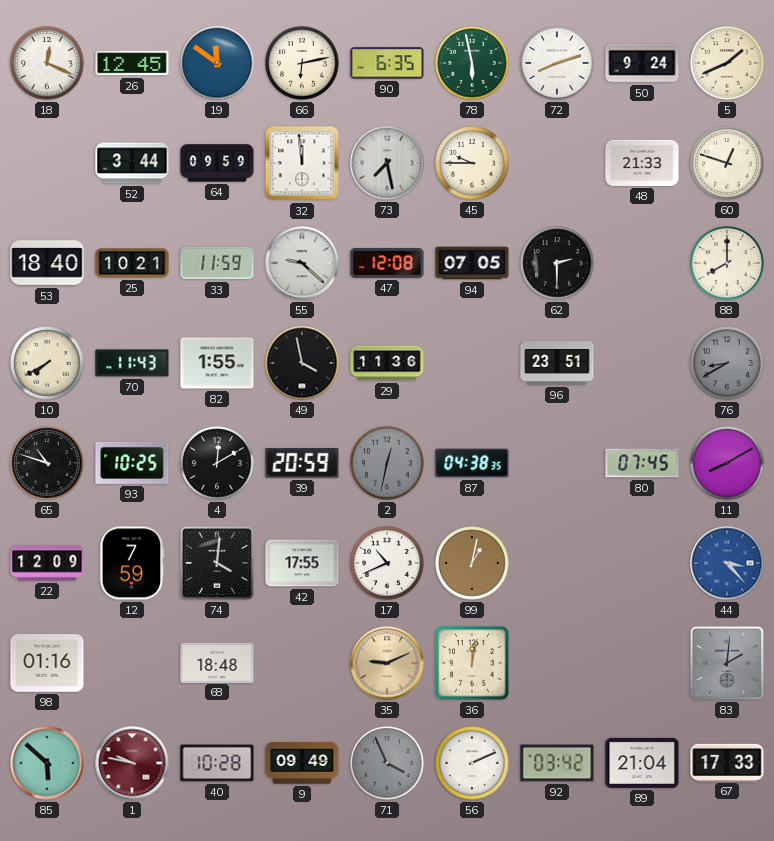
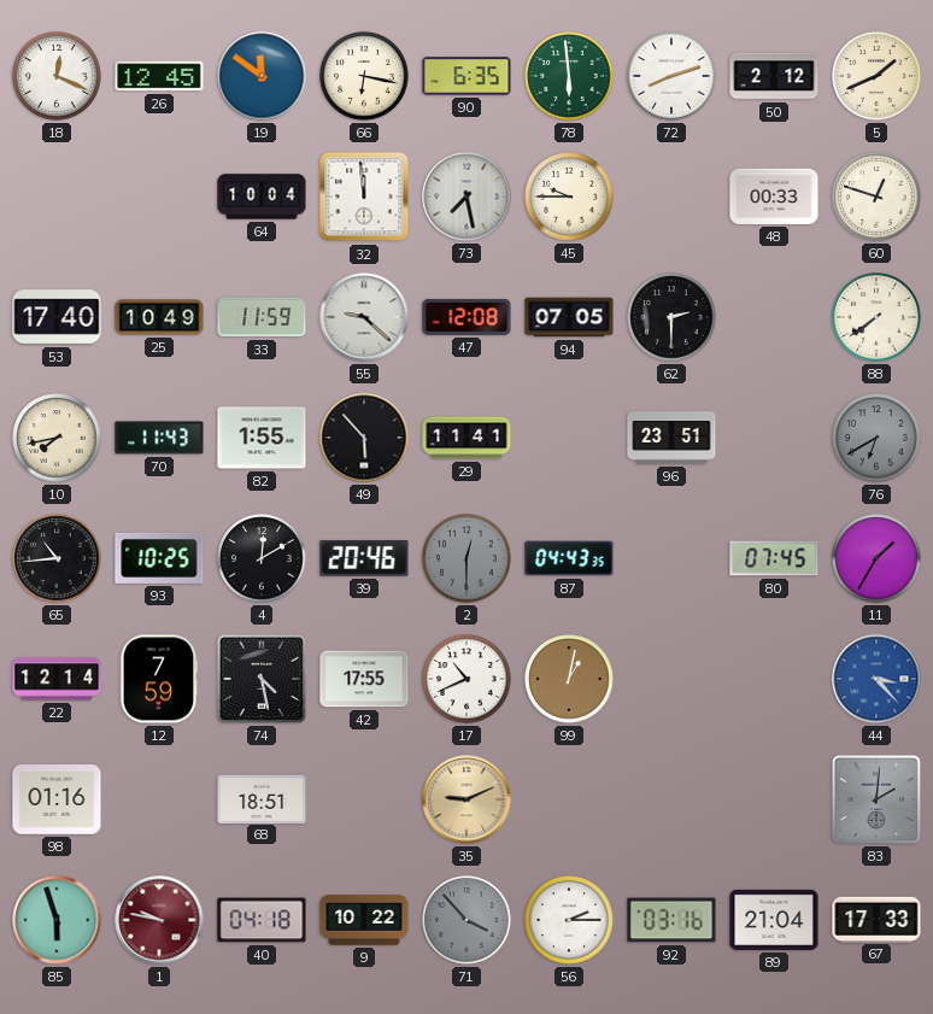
66: 6:13 -> 6:17 (364, 76)
78: 5:58 -> 5:59 (569, 76)
50: 9:24 -> 2:12 (774, 76)
52: 3:44 -> none (132, 163)
64: 09:59 -> 10:04 (262, 197)
48: 21:33 -> 00:33 (774, 197)
53: 18:40 -> 17:40 (57, 317)
25: 10:21 -> 10:49 (159, 317)
88: 8:00 -> 7:39 (876, 317)
10: 7:40 -> 7:43 (57, 438)
49: 3:58 -> 5:53 (364, 438)
29: 11:36 -> 11:41 (466, 438)
76: 8:40 -> 6:40 (876, 438)
65: 10:48 -> 10:44 (57, 558)
39: 20:59 -> 20:46 (364, 558)
2: 12:32 -> 12:30 (466, 558)
87: 04:38 -> 04:43 (569, 558)
11: 8:10 -> 1:35 (876, 558)
22: 12:09 -> 12:14 (57, 679)
74: 4:01 -> 4:28 (262, 679)
68: 18:48 -> 18:51 (262, 798)
36: 12:02 -> none (472, 663)
85: 5:52 -> 5:57 (57, 920)
40: 10:28 -> 04:18 (262, 920)
9: 09:49 -> 10:22 (364, 920)
71: 3:56 -> 3:53 (466, 920)
56: 2:11 -> 2:15 (569, 920)
92: 03:42 -> 03:16 (671, 920)
